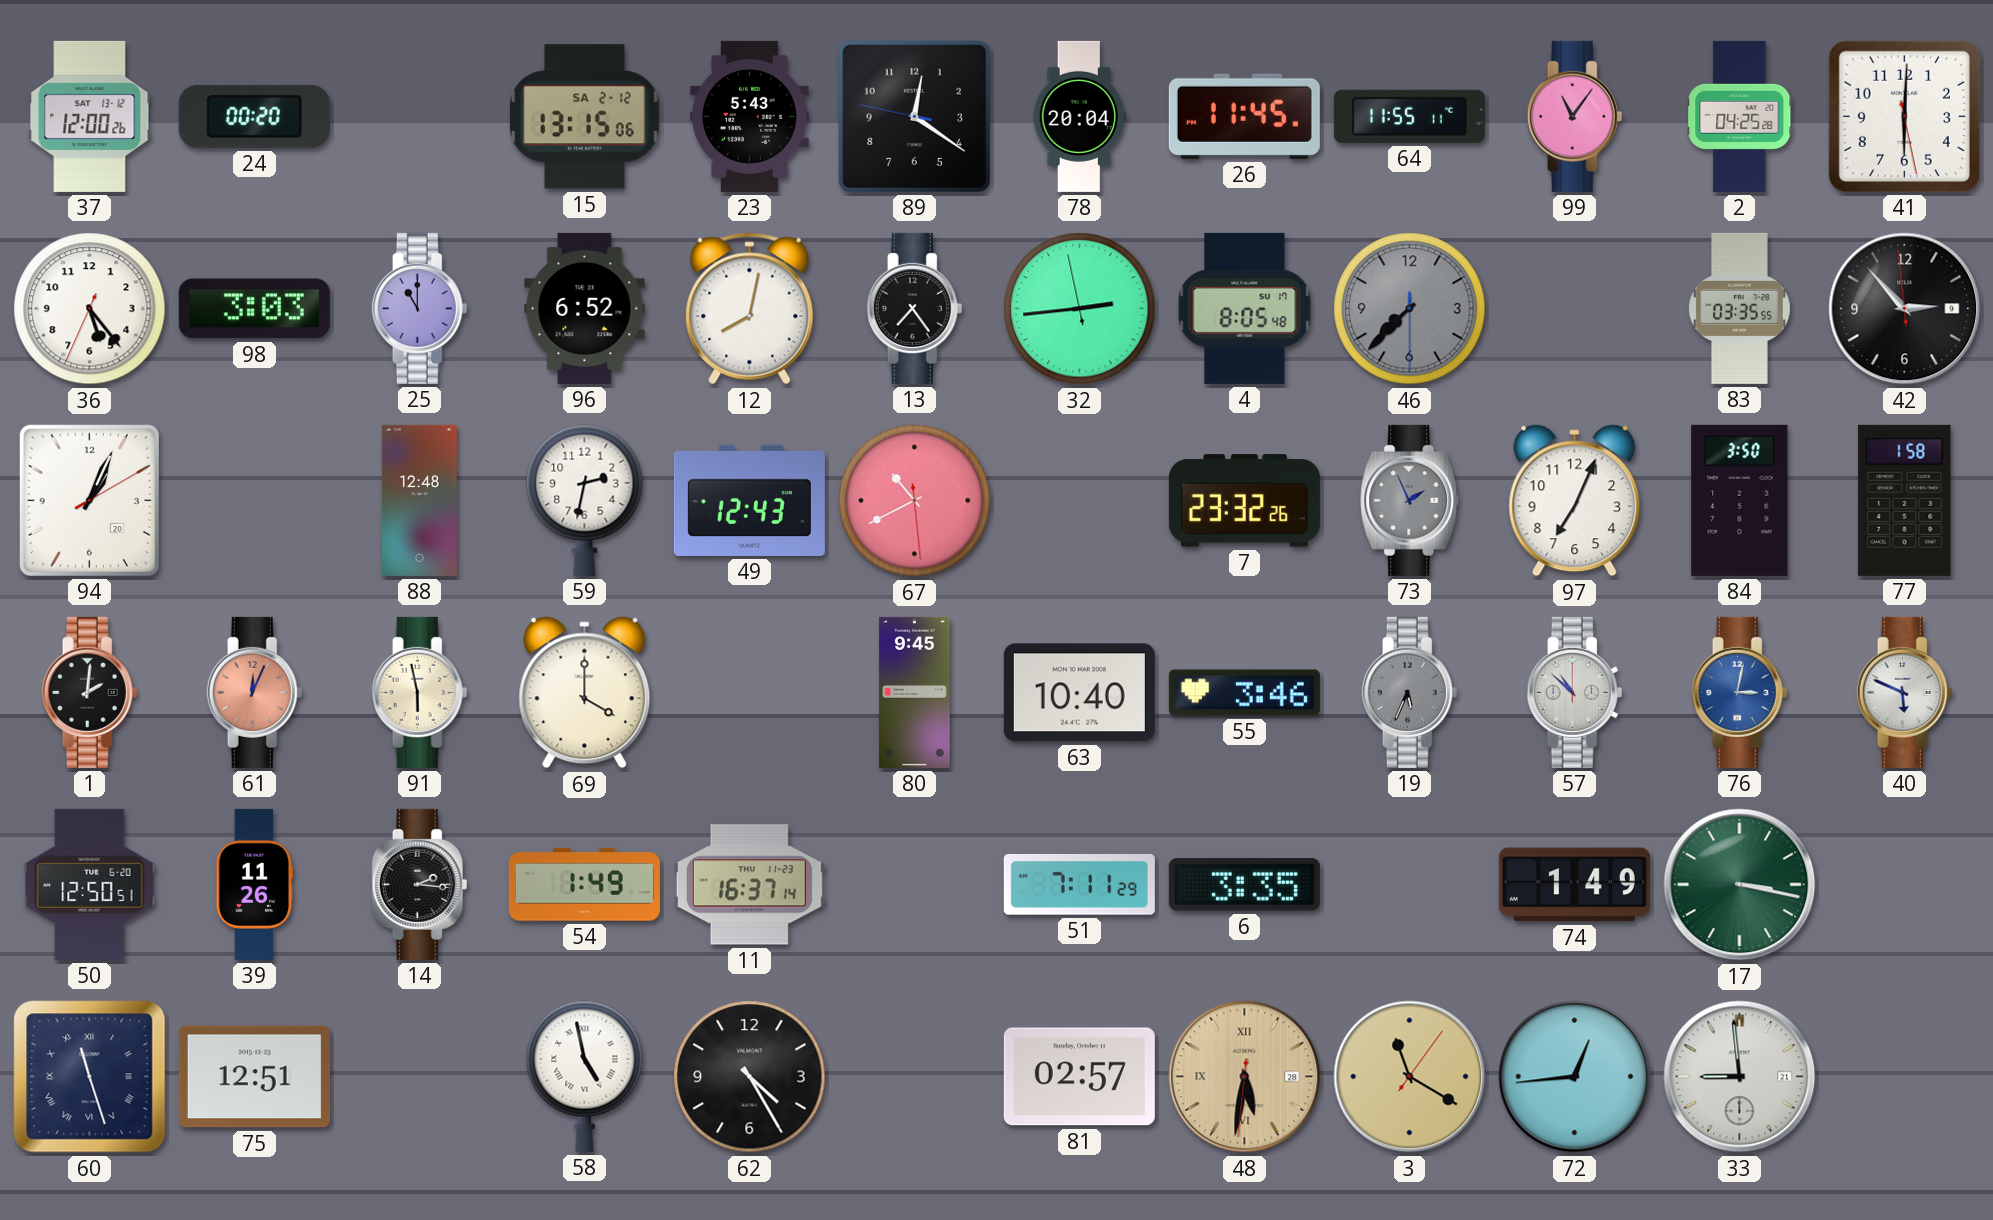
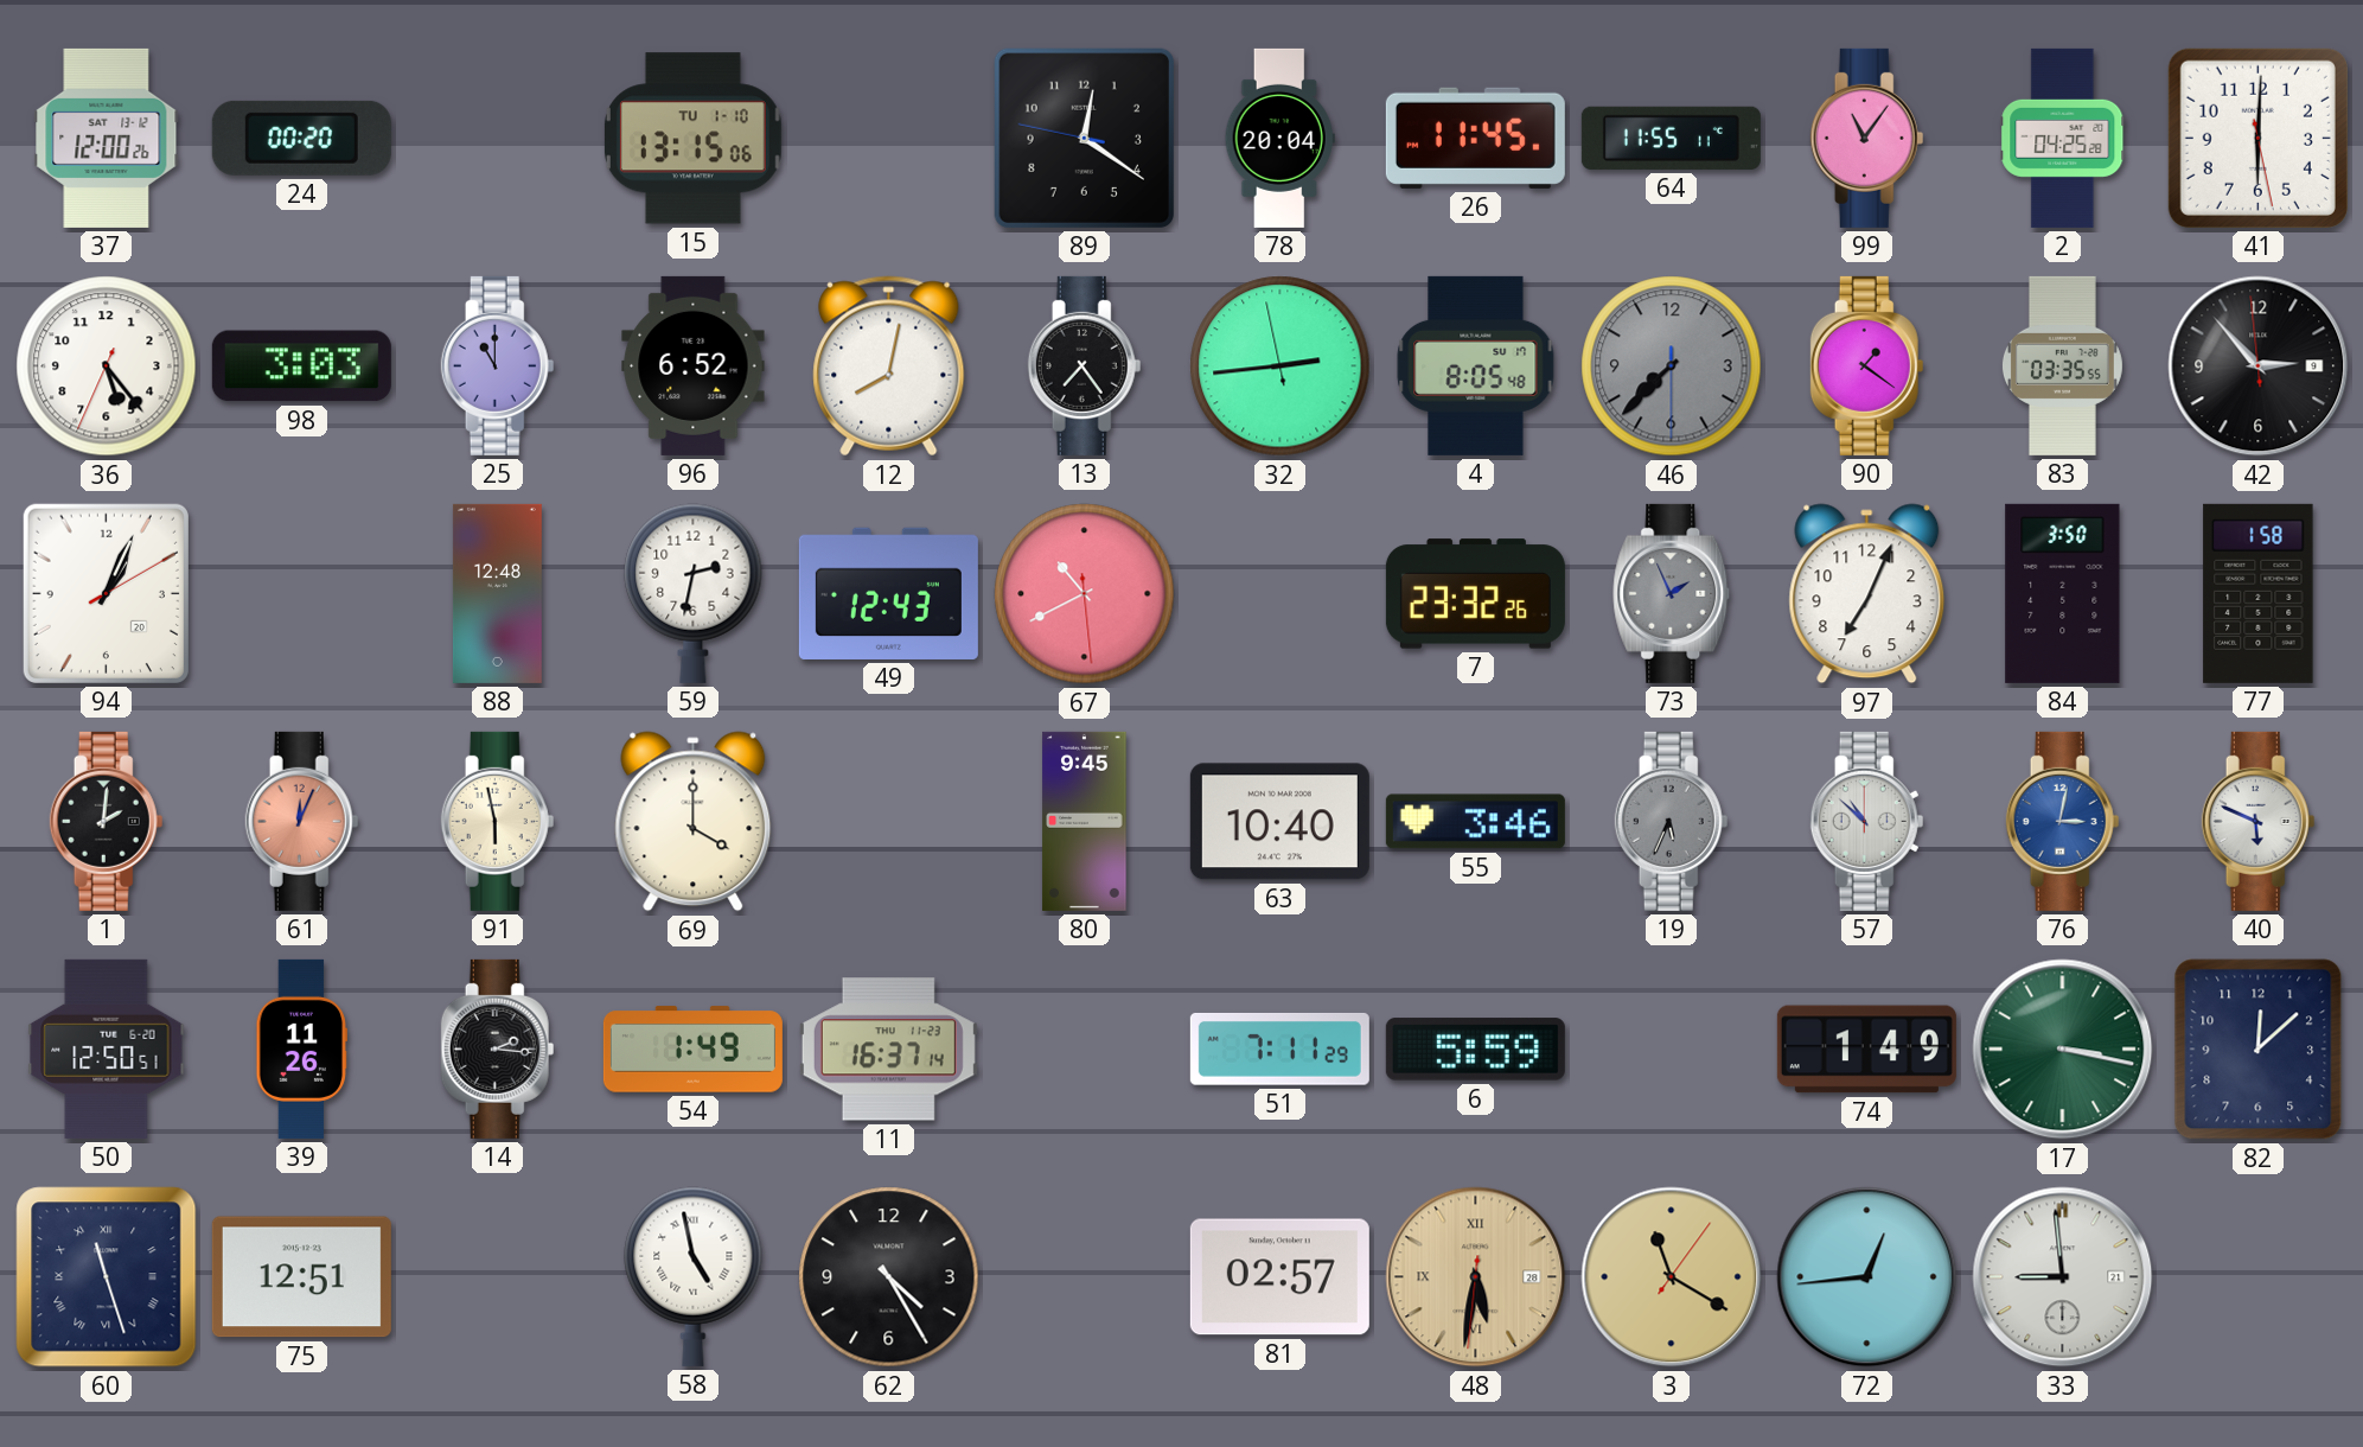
15 date: SA 2-12 -> TU 1-10 (692, 139)
23: 5:43 -> none (749, 116)
90: none -> 1:21 (1867, 365)
6: 3:35 -> 5:59 (1475, 1050)
82: none -> 12:08 (2259, 1050)
